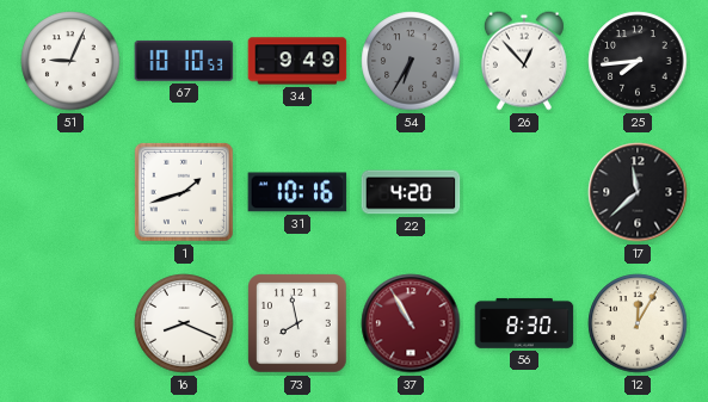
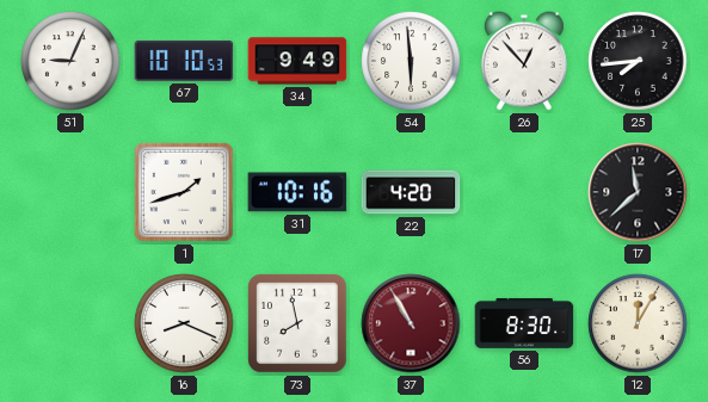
54: 6:35 -> 5:59 (411, 61)
54 dial: grey -> white (411, 61)
